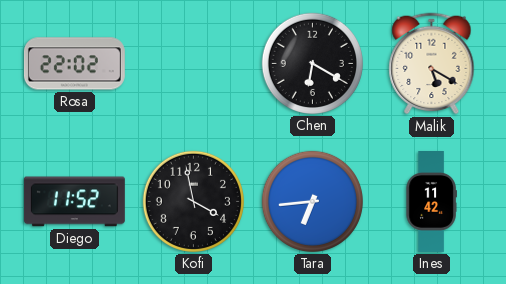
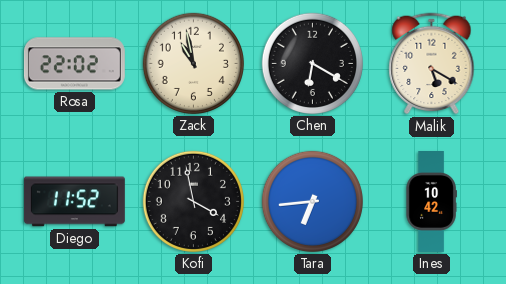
Zack: none -> 10:58 (193, 63)
Ines: 11:42 -> 10:42 (431, 202)
